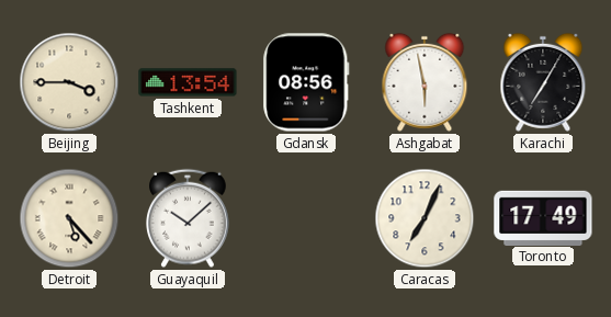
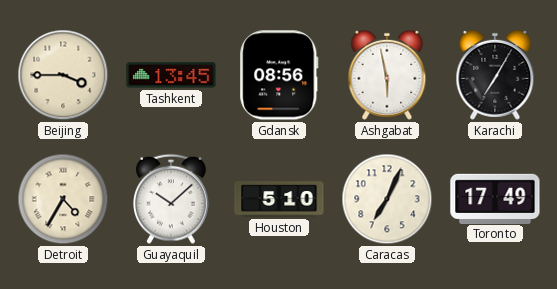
Tashkent: 13:54 -> 13:45 (171, 75)
Detroit: 5:23 -> 4:35 (63, 199)
Houston: none -> 5:10 (279, 199)
